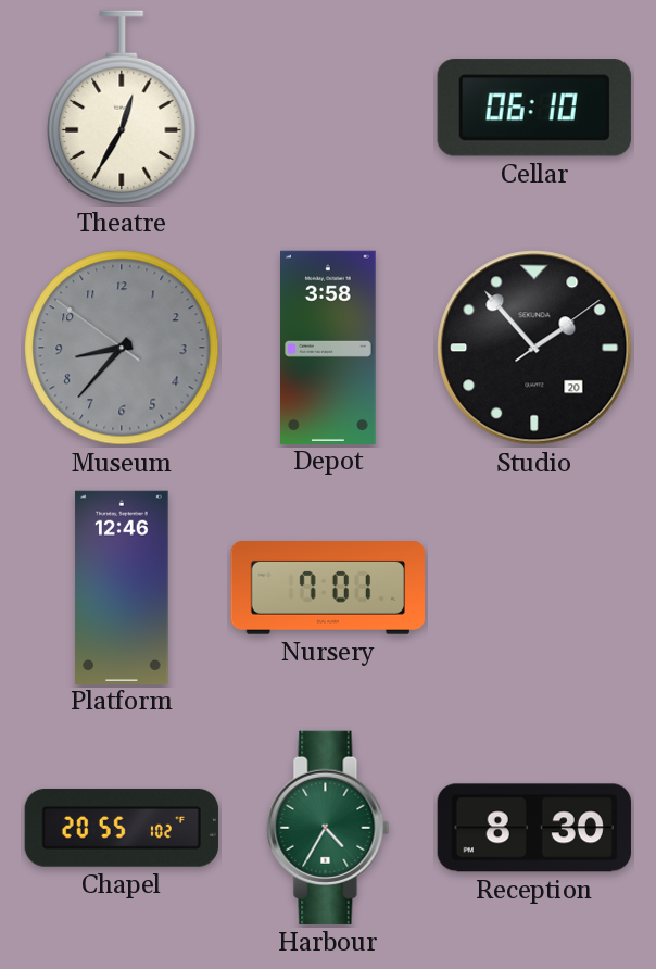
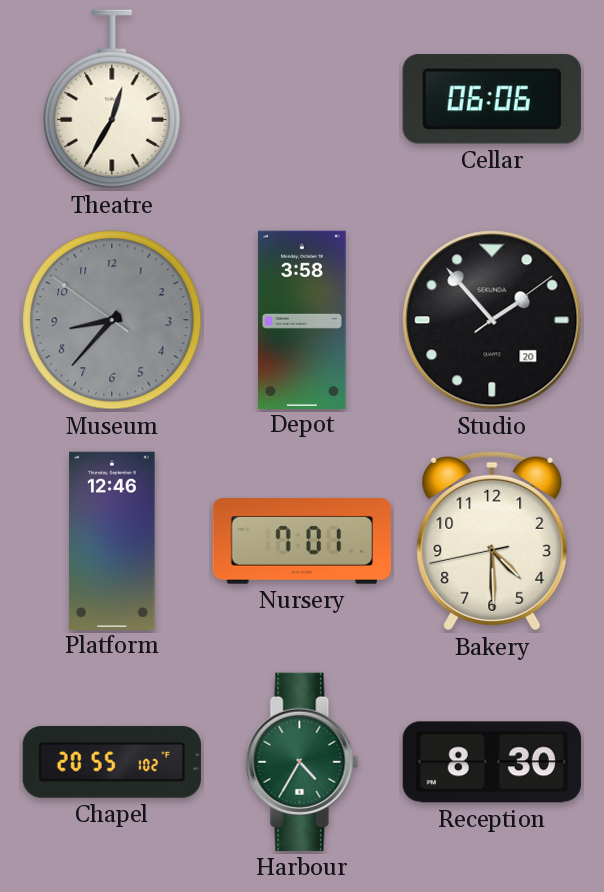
Cellar: 06:10 -> 06:06 (492, 99)
Bakery: none -> 4:29 (492, 541)
